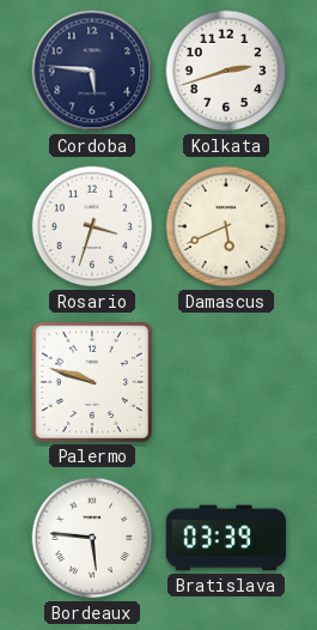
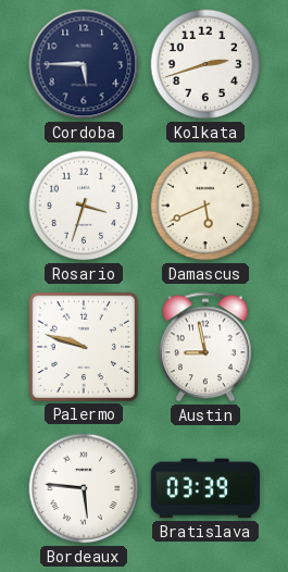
Cordoba: 5:46 -> 5:45 (84, 64)
Austin: none -> 8:58 (206, 347)
